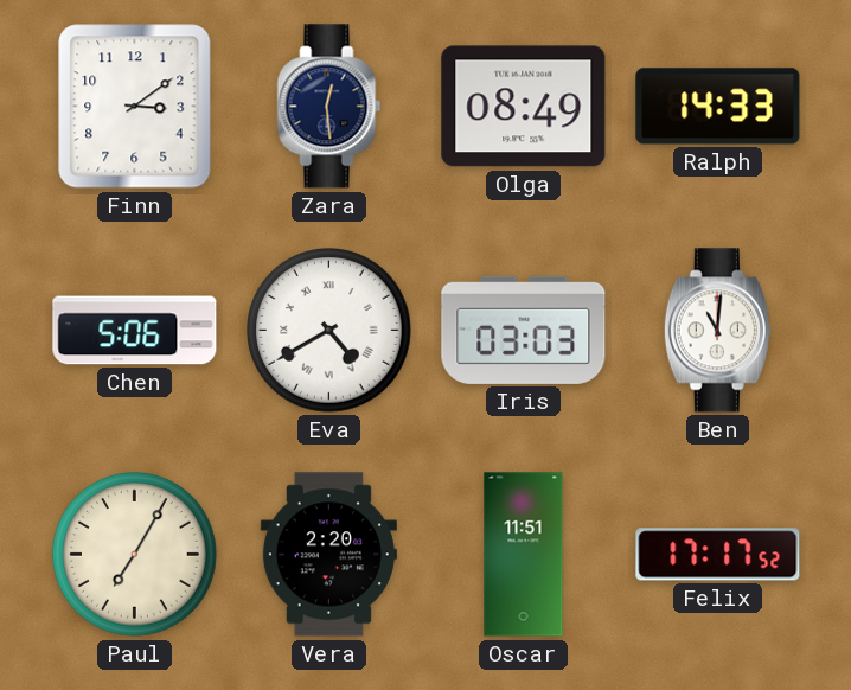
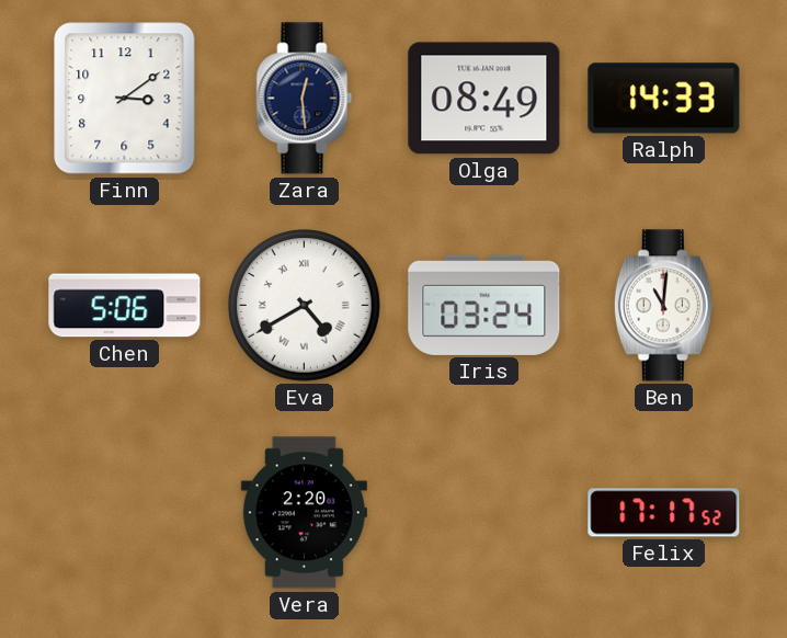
Iris: 03:03 -> 03:24 (484, 305)
Paul: 7:05 -> none (135, 555)
Oscar: 11:51 -> none (524, 555)
